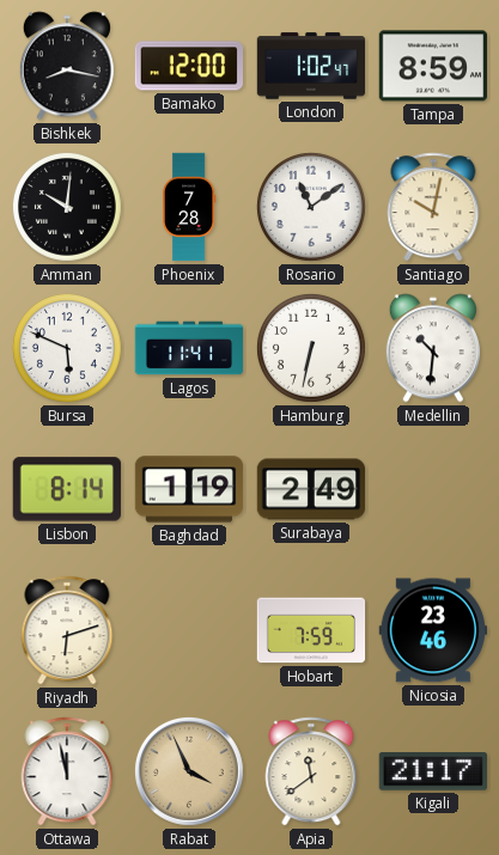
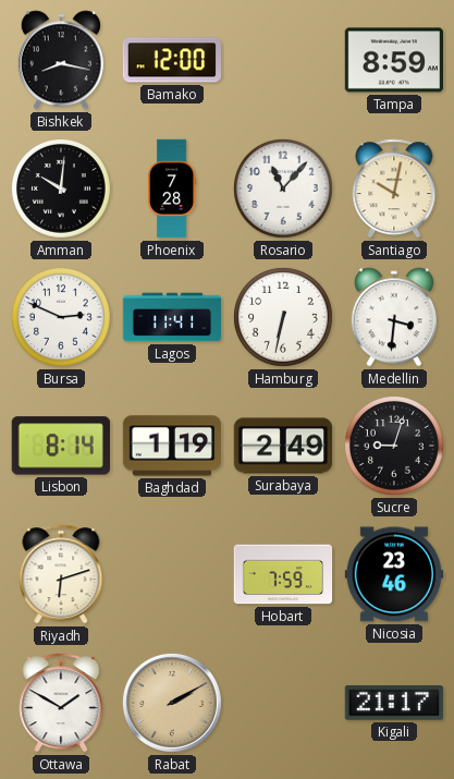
London: 1:02 -> none (311, 66)
Rosario: 11:09 -> 11:07 (283, 188)
Bursa: 5:49 -> 2:49 (61, 317)
Medellin: 10:31 -> 3:31 (394, 317)
Sucre: none -> 9:03 (394, 446)
Ottawa: 11:58 -> 1:50 (61, 703)
Rabat: 3:56 -> 2:10 (172, 703)
Apia: 11:39 -> none (311, 771)
